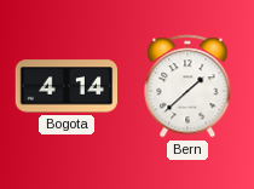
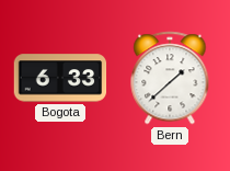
Bogota: 4:14 -> 6:33 (60, 78)
